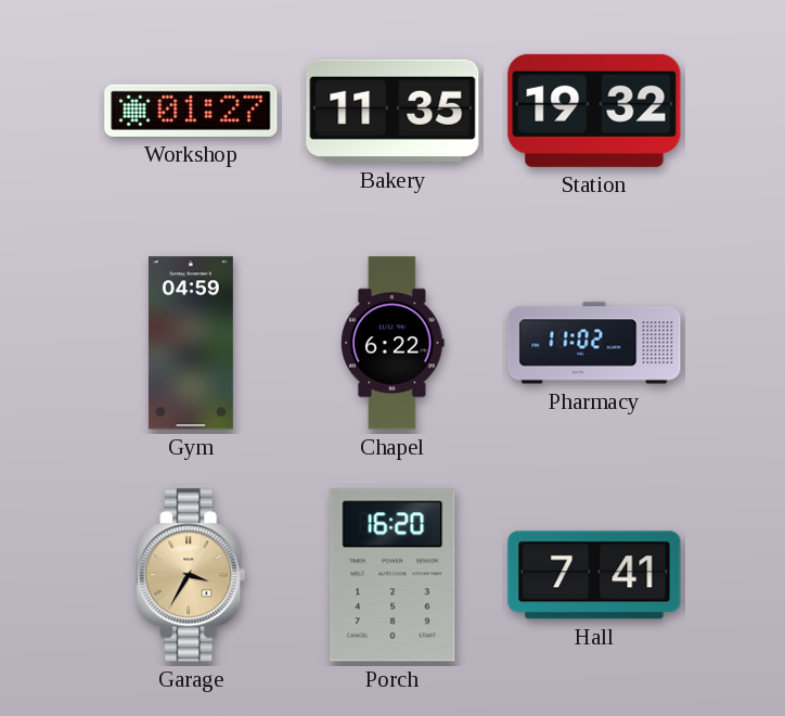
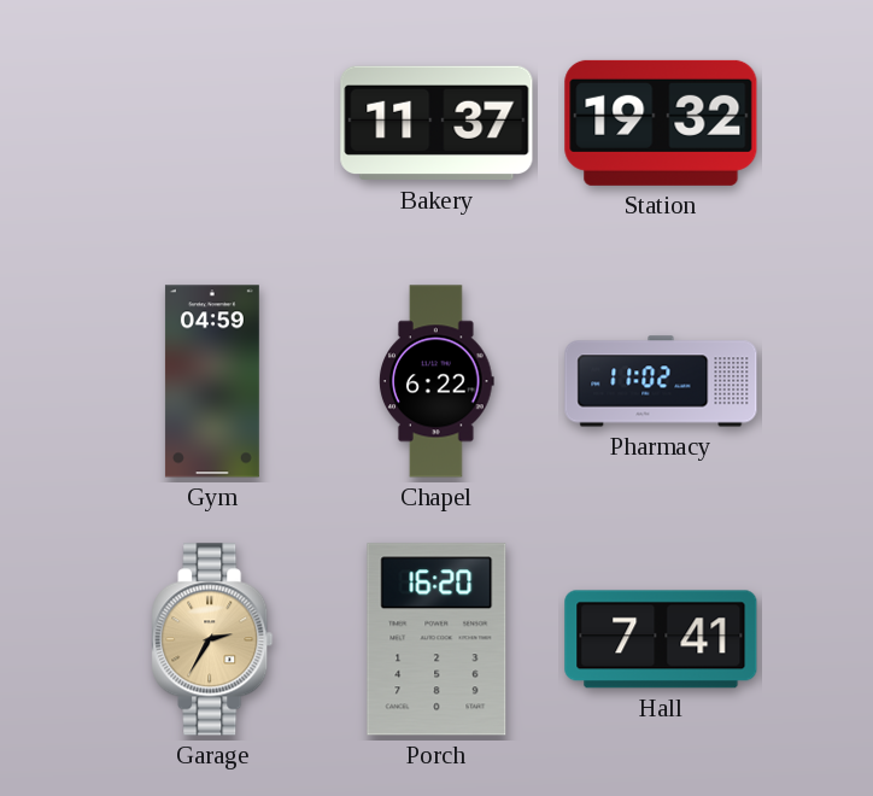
Workshop: 01:27 -> none (191, 111)
Bakery: 11:35 -> 11:37 (436, 123)
Garage: 3:35 -> 2:35 (212, 639)
